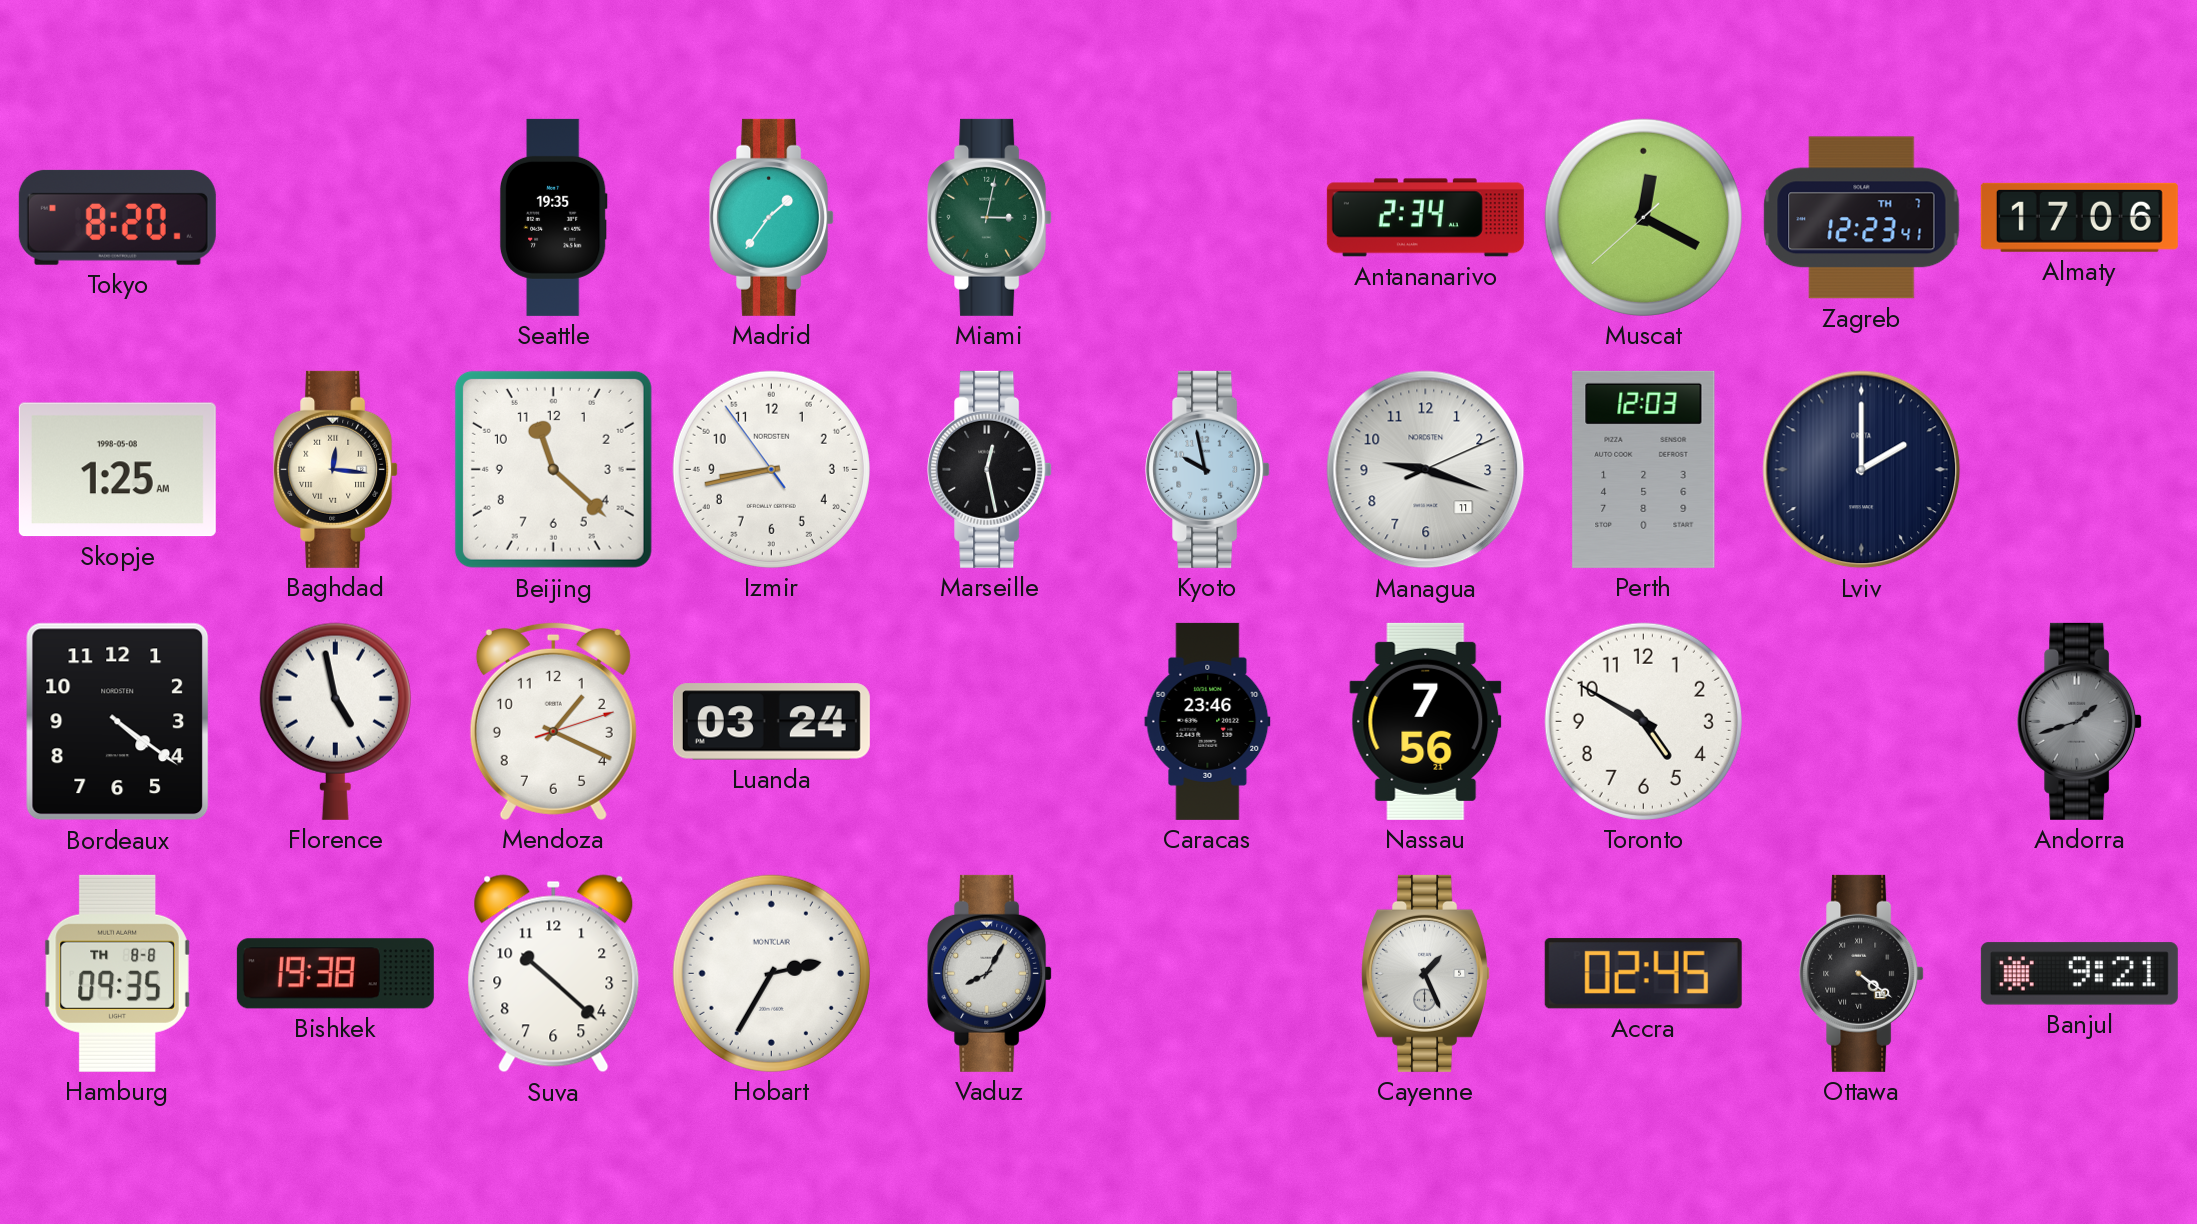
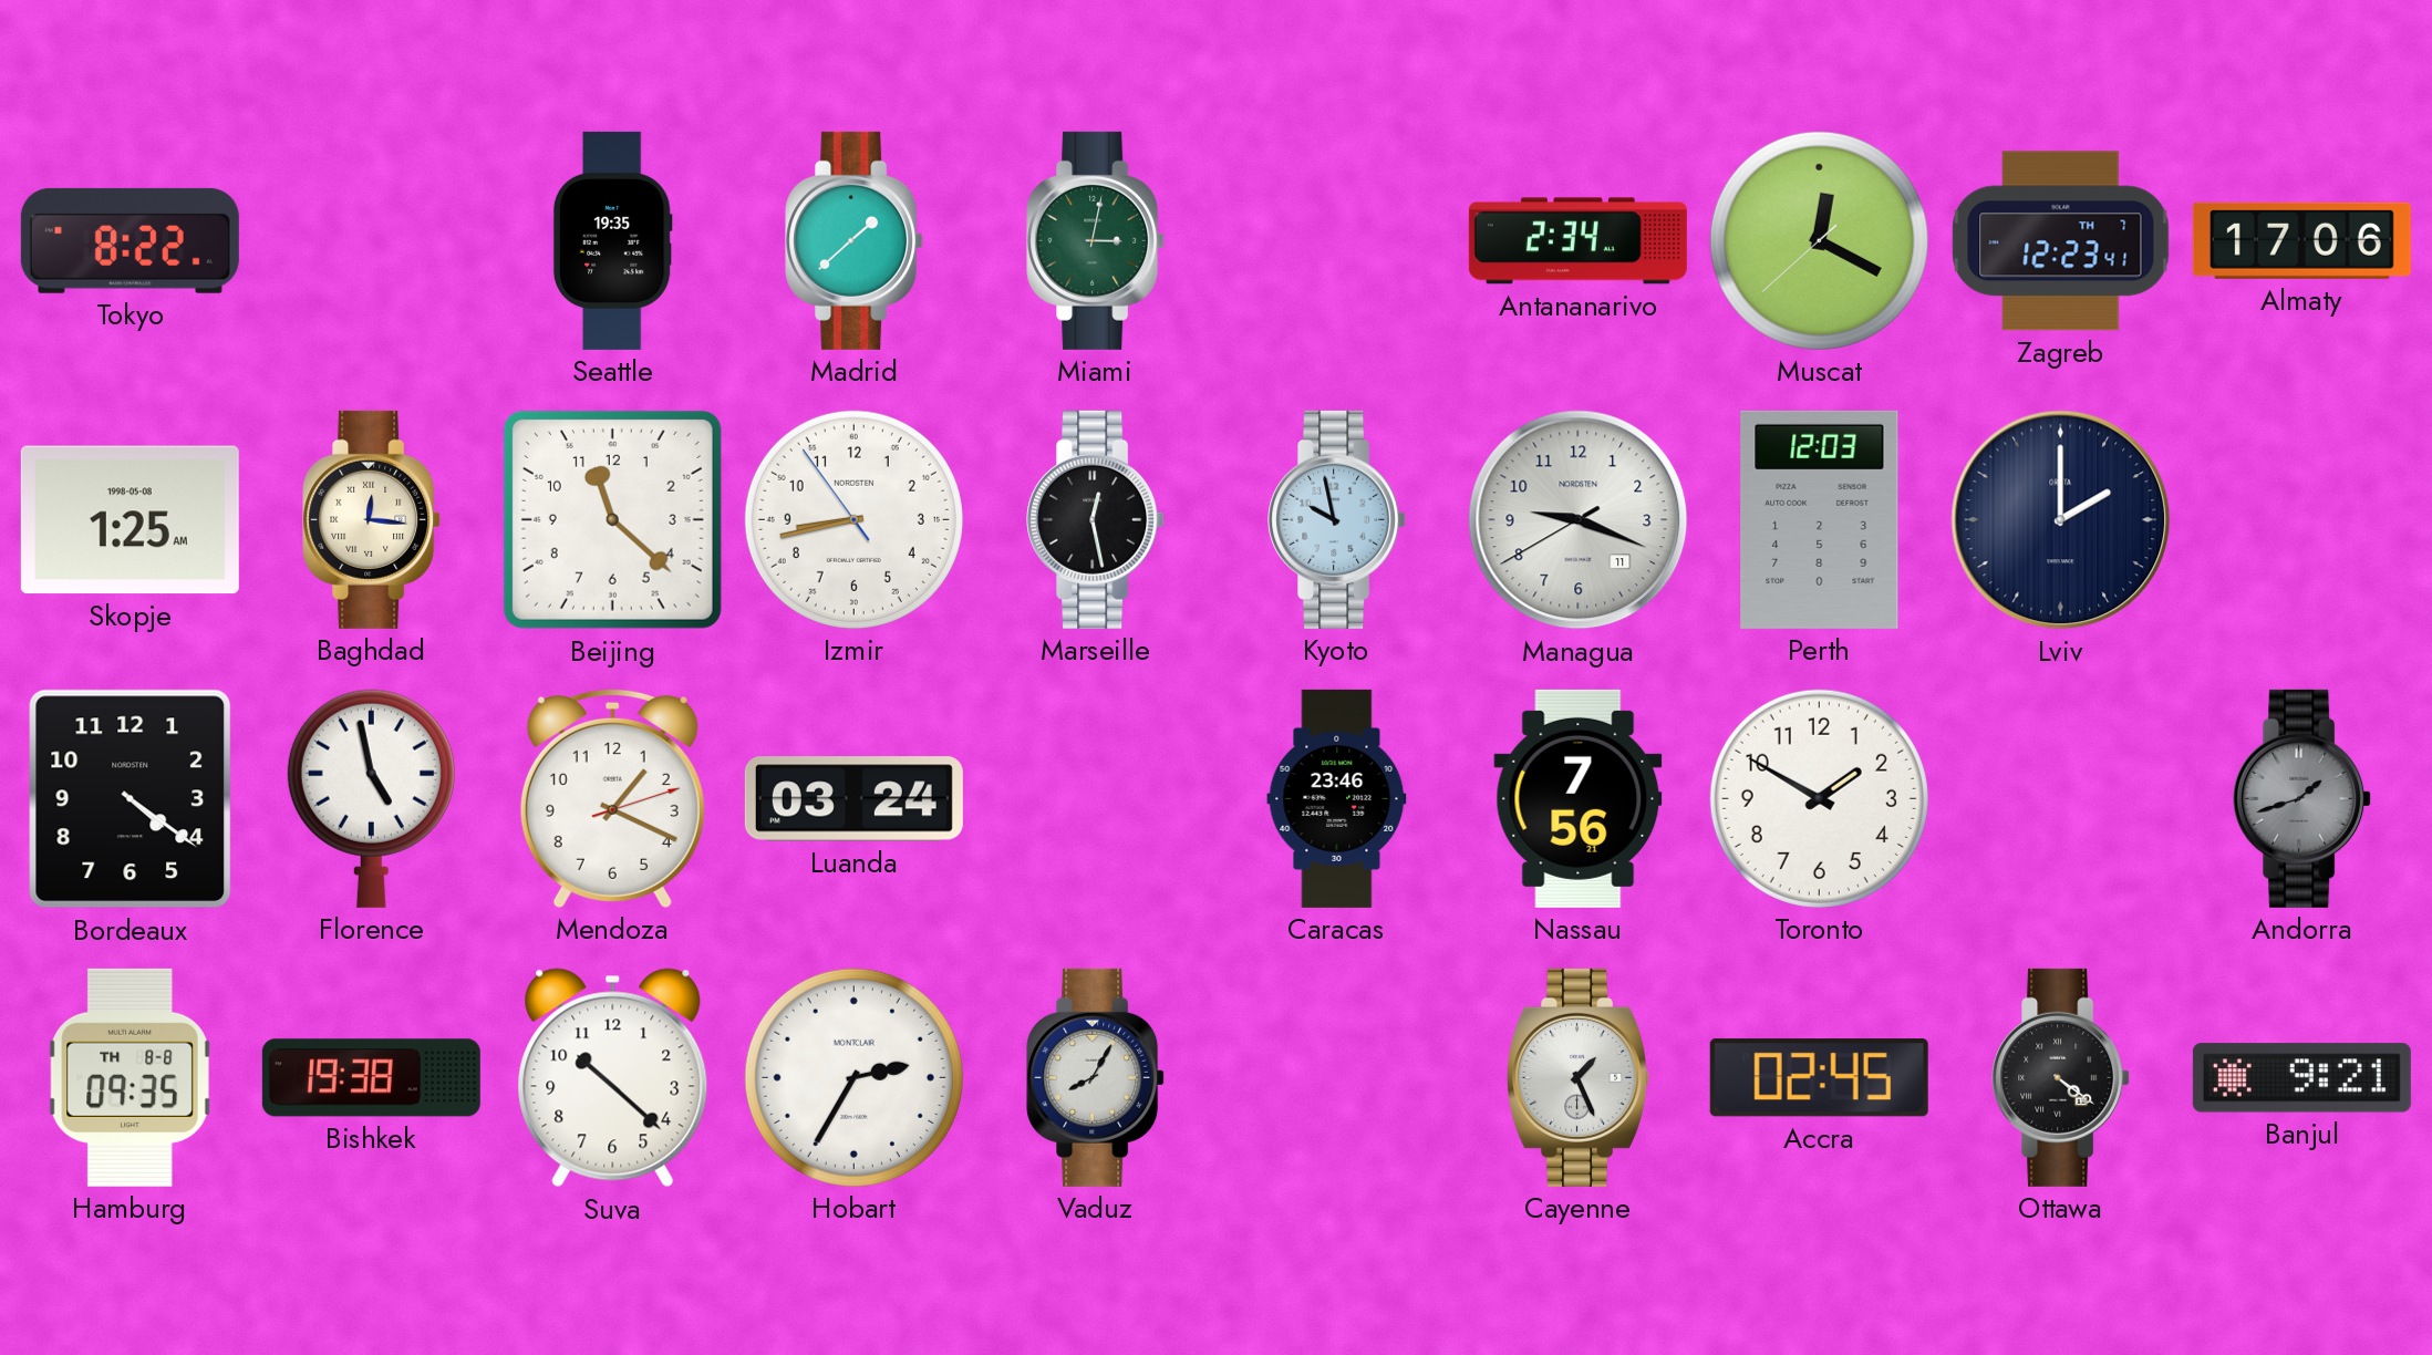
Tokyo: 8:20 -> 8:22 (130, 240)
Madrid: 1:36 -> 1:38 (855, 240)
Managua: 9:18:11 -> 9:18:40 (1579, 520)
Toronto: 4:50 -> 1:50 (1819, 798)
